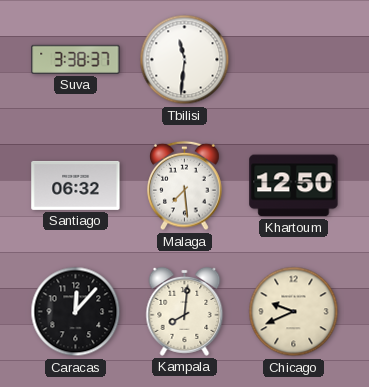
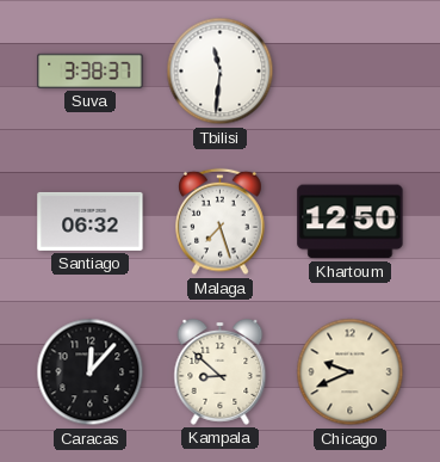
Malaga: 7:29 -> 7:27 (221, 222)
Kampala: 8:01 -> 8:52 (221, 371)
